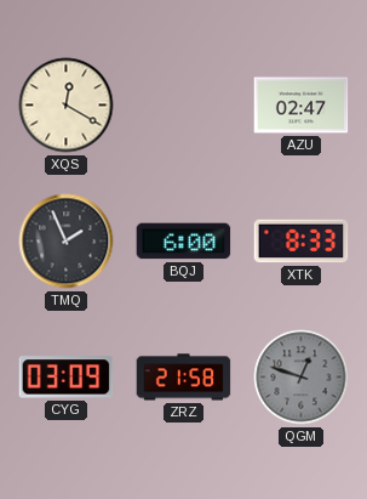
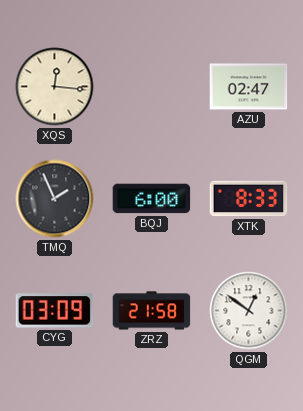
XQS: 12:20 -> 12:16 (55, 87)
QGM: 12:48 -> 12:51 (249, 311)
QGM dial: grey -> white (249, 311)
